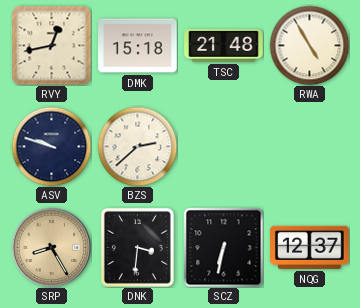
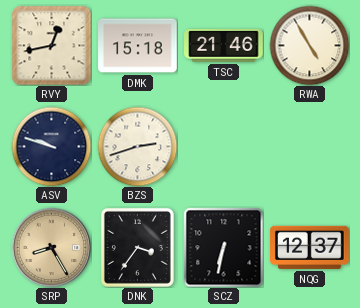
TSC: 21:48 -> 21:46 (224, 45)
BZS: 2:38 -> 2:42 (137, 146)
DNK: 3:31 -> 3:36 (137, 247)
